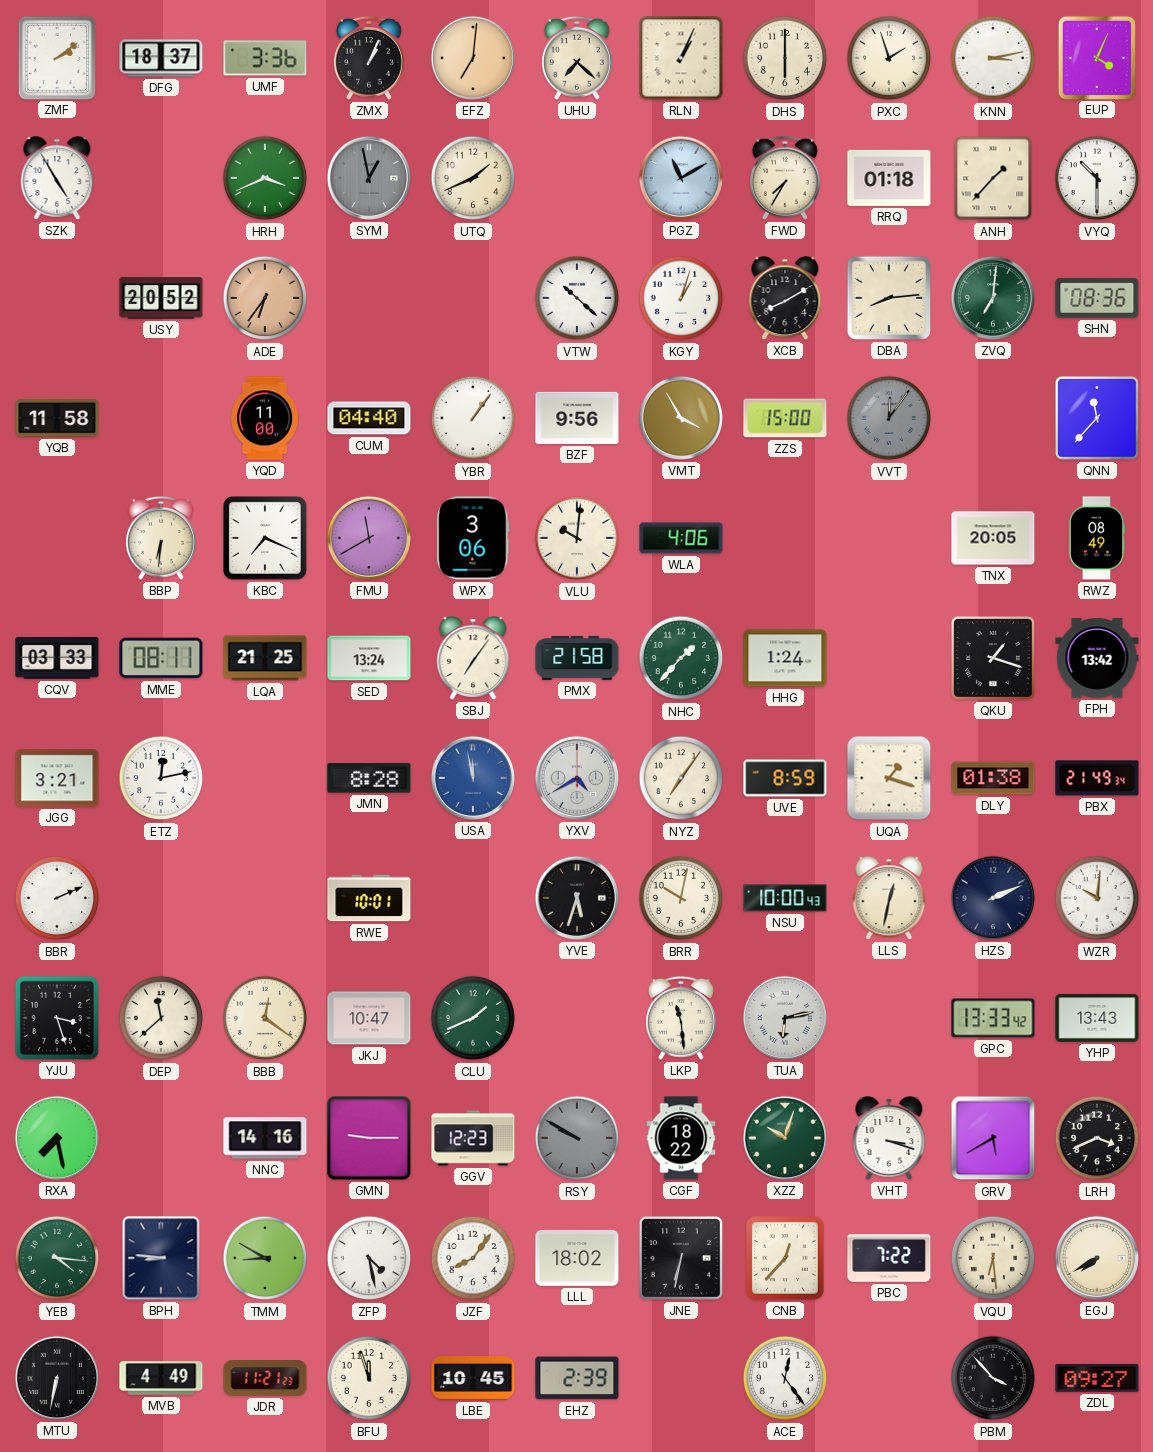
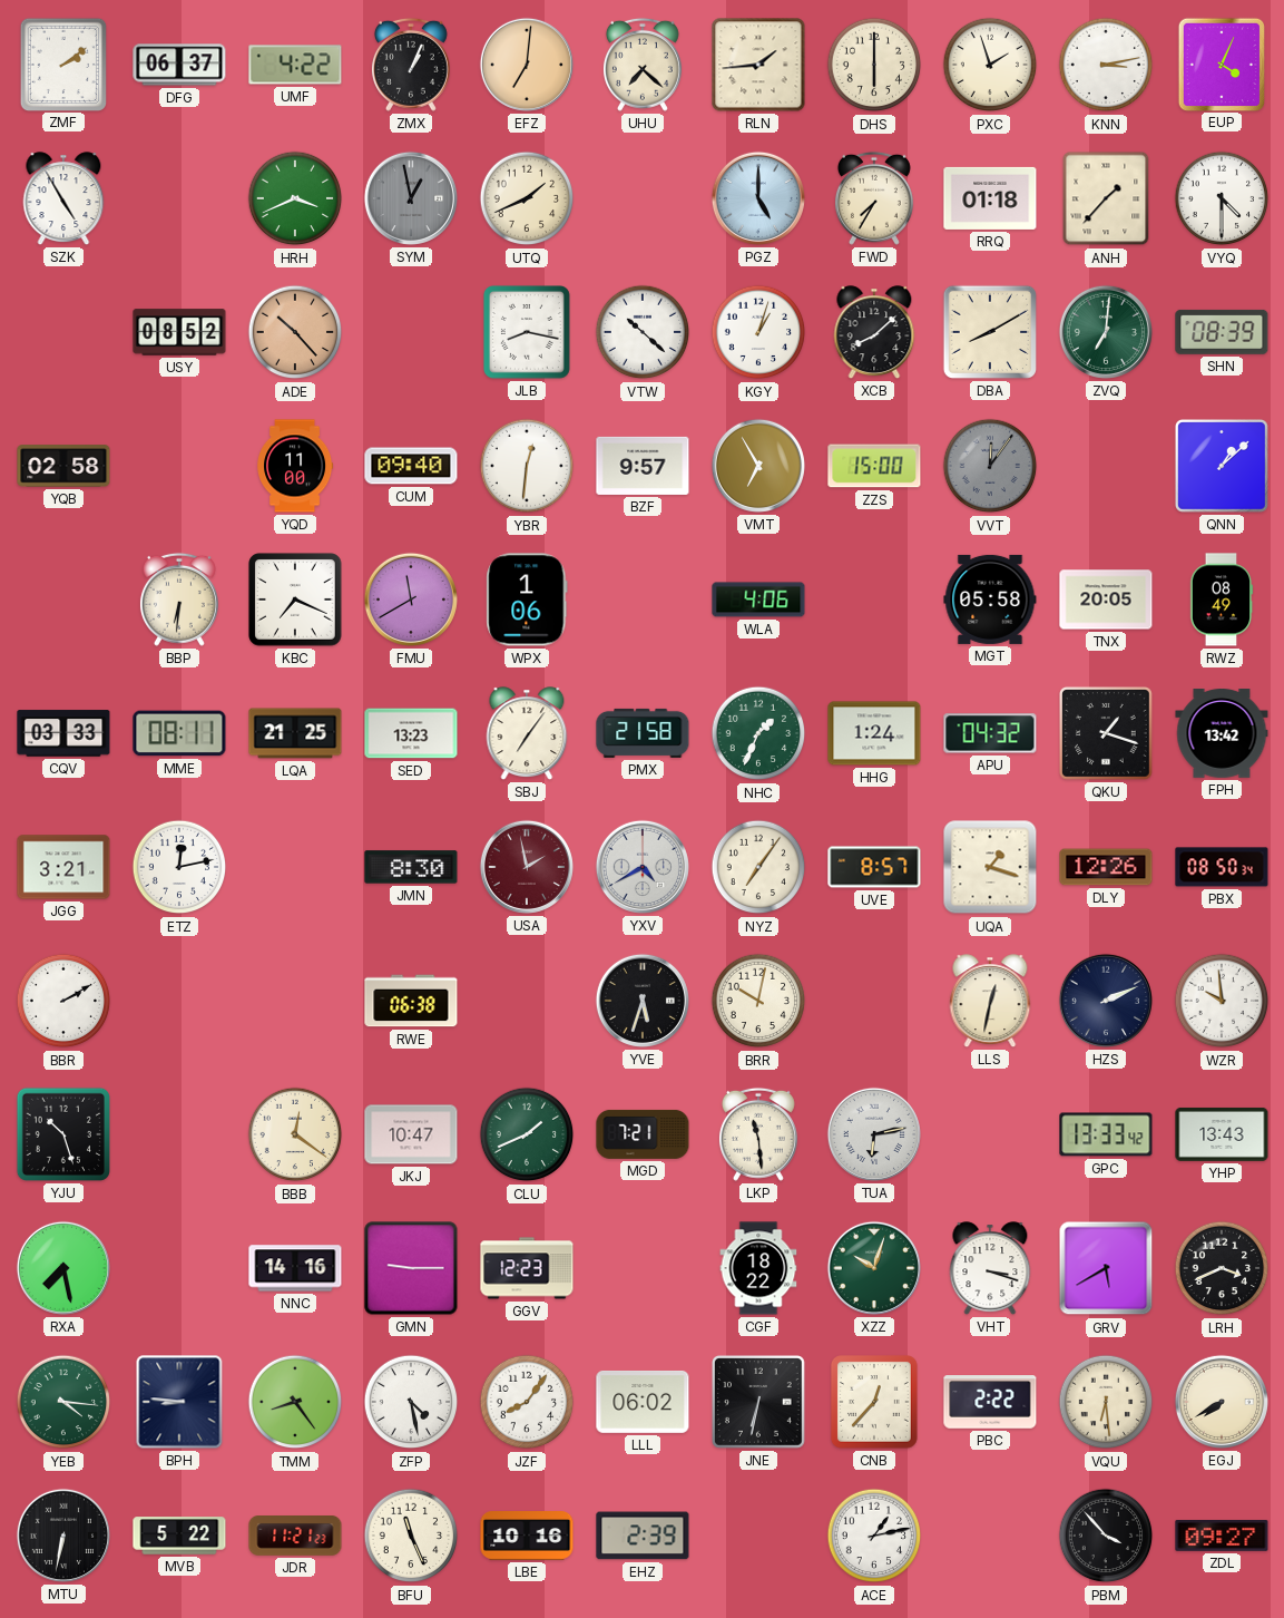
DFG: 18:37 -> 06:37 (179, 65)
UMF: 3:36 -> 4:22 (295, 65)
RLN: 1:04 -> 1:44 (758, 65)
PGZ: 11:10 -> 5:00 (758, 198)
VYQ: 10:30 -> 4:30 (1222, 198)
USY: 20:52 -> 08:52 (179, 332)
ADE: 6:36 -> 10:23 (295, 332)
JLB: none -> 8:17 (528, 333)
XCB: 8:10 -> 8:08 (874, 332)
DBA: 8:14 -> 8:10 (990, 332)
SHN: 08:36 -> 08:39 (1222, 332)
YQB: 11:58 -> 02:58 (63, 466)
CUM: 04:40 -> 09:40 (411, 466)
YBR: 1:06 -> 12:31 (527, 466)
BZF: 9:56 -> 9:57 (643, 466)
VMT: 3:55 -> 6:55 (758, 466)
QNN: 11:37 -> 1:08 (1222, 466)
WPX: 3:06 -> 1:06 (527, 600)
VLU: 10:01 -> none (577, 538)
MGT: none -> 05:58 (990, 600)
SED: 13:24 -> 13:23 (411, 733)
NHC: 1:37 -> 1:34 (758, 733)
APU: none -> 04:32 (990, 733)
JMN: 8:28 -> 8:30 (411, 867)
USA: 11:58 -> 1:58 (527, 867)
USA dial: blue -> burgundy (527, 867)
UVE: 8:59 -> 8:57 (874, 867)
DLY: 01:38 -> 12:26 (1106, 867)
PBX: 21:49 -> 08:50 (1222, 867)
BBR: 2:11 -> 2:10 (63, 1001)
RWE: 10:01 -> 06:38 (411, 1001)
NSU: 10:00 -> none (785, 898)
WZR: 10:01 -> 9:59 (1222, 1001)
YJU: 3:27 -> 10:27 (63, 1134)
DEP: 11:38 -> none (161, 1018)
MGD: none -> 7:21 (643, 1134)
RSY: 9:50 -> none (577, 1138)
TMM: 8:50 -> 8:24 (295, 1402)
LLL: 18:02 -> 06:02 (643, 1402)
PBC: 7:22 -> 2:22 (990, 1402)
MVB: 4:49 -> 5:22 (179, 1536)
BFU: 11:57 -> 11:26 (411, 1536)
LBE: 10:45 -> 10:16 (527, 1536)
ACE: 12:24 -> 1:13 (874, 1536)
